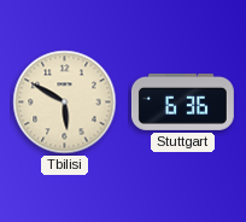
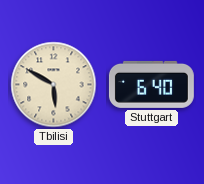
Stuttgart: 6:36 -> 6:40 (151, 84)
